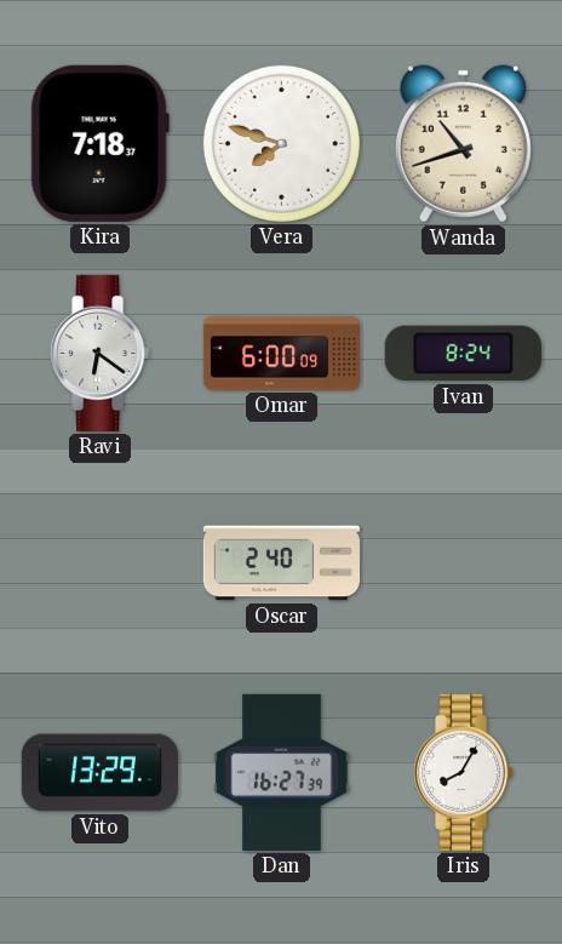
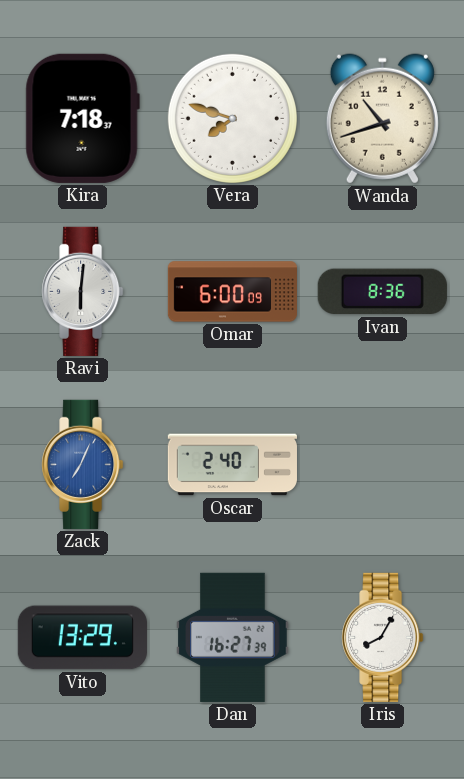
Ravi: 6:21 -> 6:01 (83, 291)
Ivan: 8:24 -> 8:36 (382, 292)
Zack: none -> 7:04 (83, 464)
